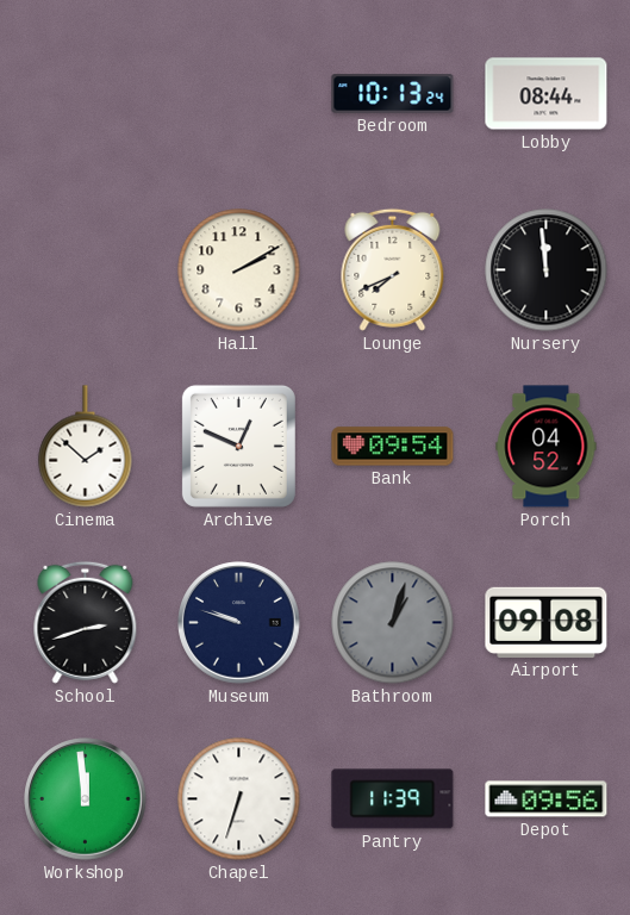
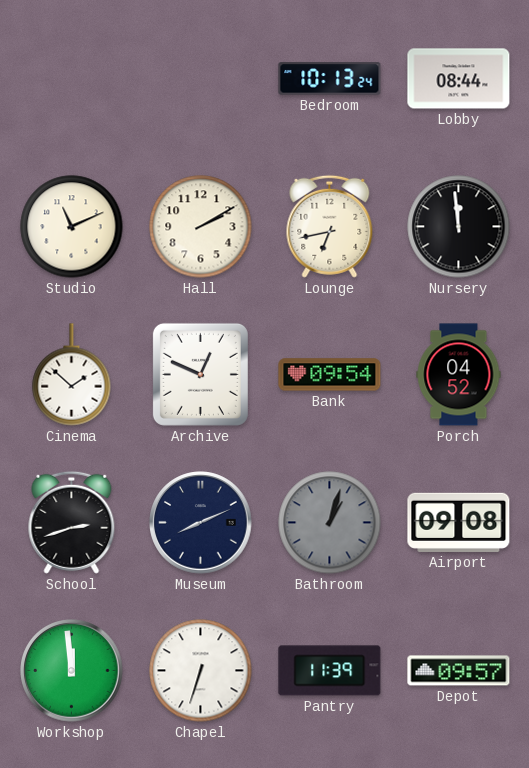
Studio: none -> 11:11 (72, 227)
Lounge: 7:41 -> 6:43 (330, 226)
Museum: 9:48 -> 8:11 (201, 523)
Depot: 09:56 -> 09:57 (459, 671)
